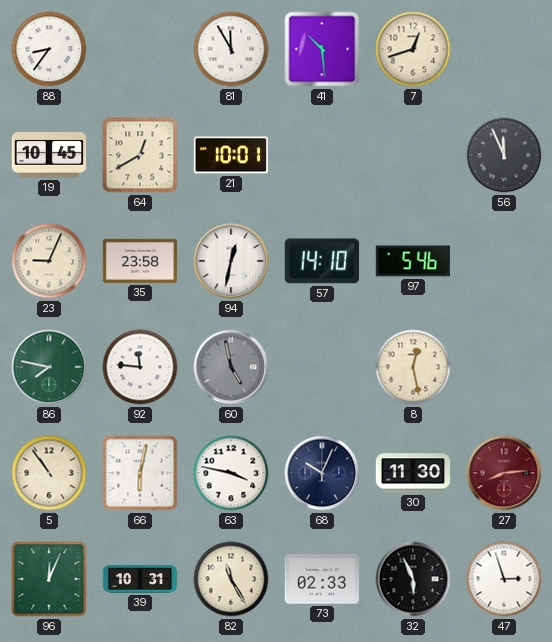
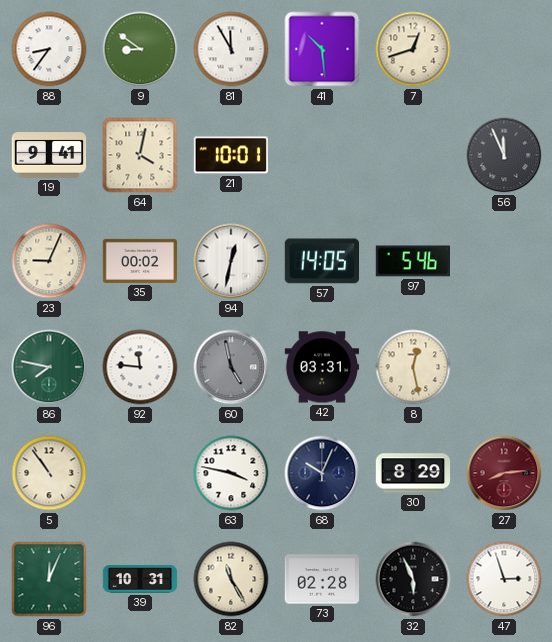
9: none -> 8:51 (140, 49)
19: 10:45 -> 9:41 (49, 155)
64: 12:40 -> 4:02 (140, 155)
35: 23:58 -> 00:02 (140, 261)
57: 14:10 -> 14:05 (321, 261)
42: none -> 03:31 (322, 367)
66: 6:02 -> none (140, 473)
30: 11:30 -> 8:29 (413, 473)
73: 02:33 -> 02:28 (322, 579)
